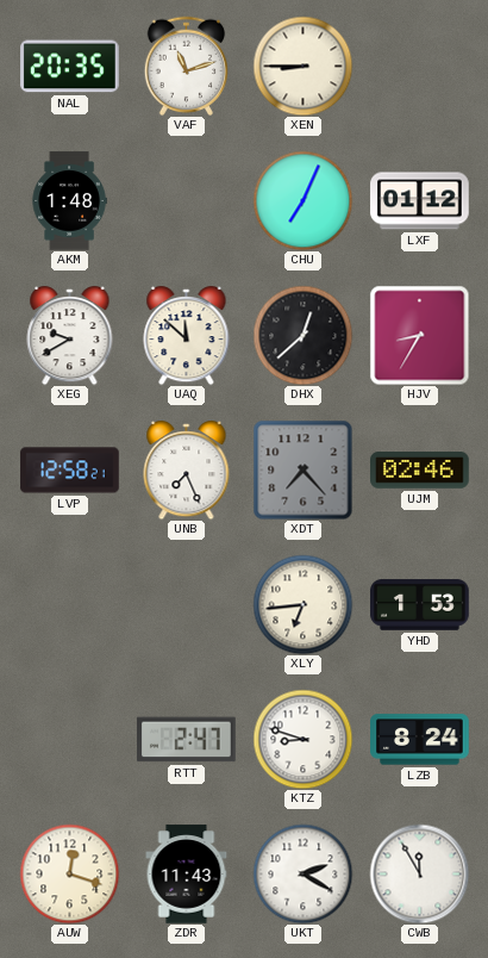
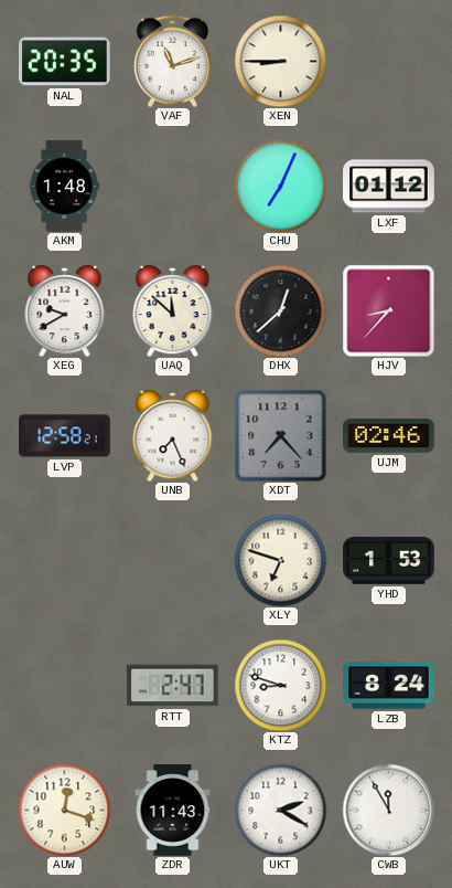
HJV: 8:35 -> 8:37 (388, 310)
XLY: 6:44 -> 6:48 (280, 560)
